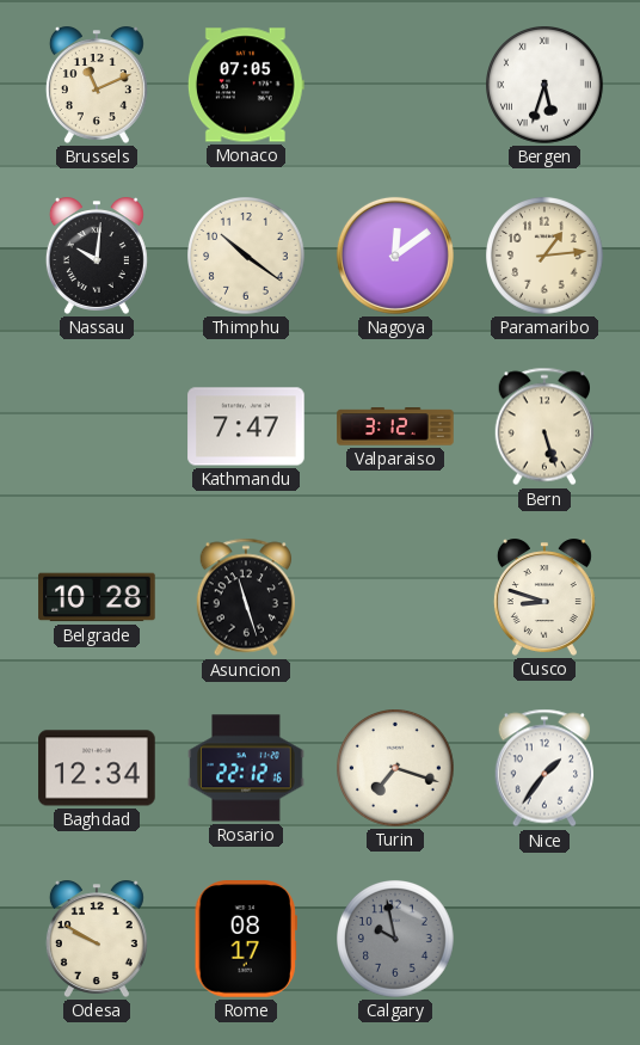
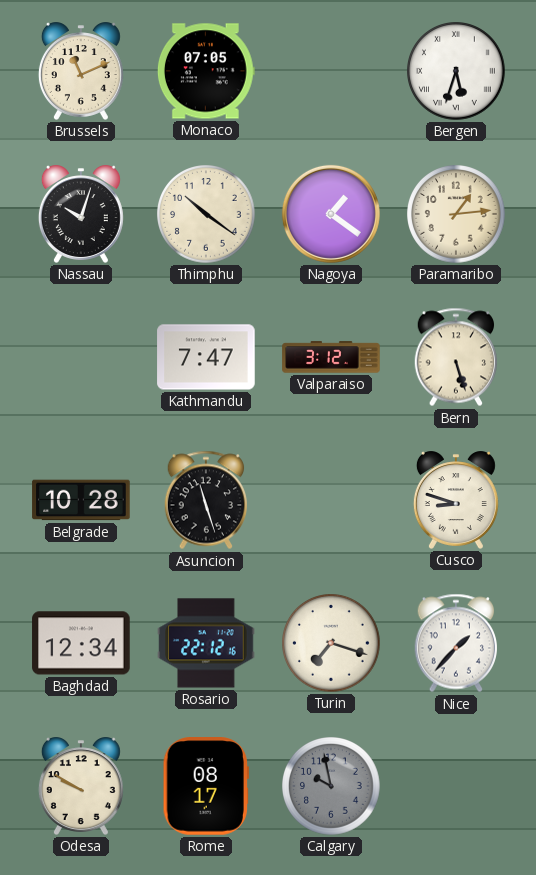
Nassau: 10:01 -> 10:03 (81, 214)
Nagoya: 12:09 -> 1:21 (331, 214)
Nice: 1:36 -> 1:37 (455, 643)
